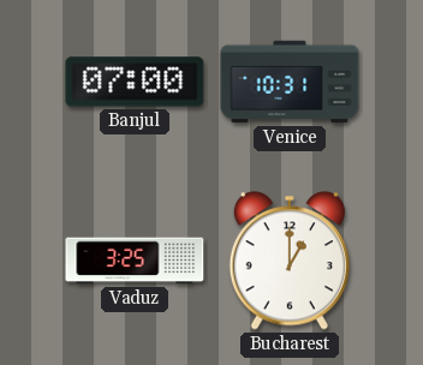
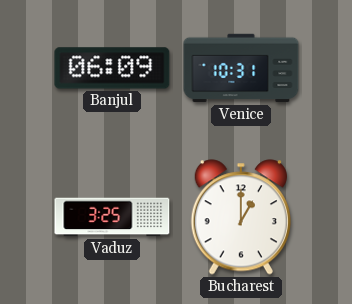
Banjul: 07:00 -> 06:09 (112, 68)
